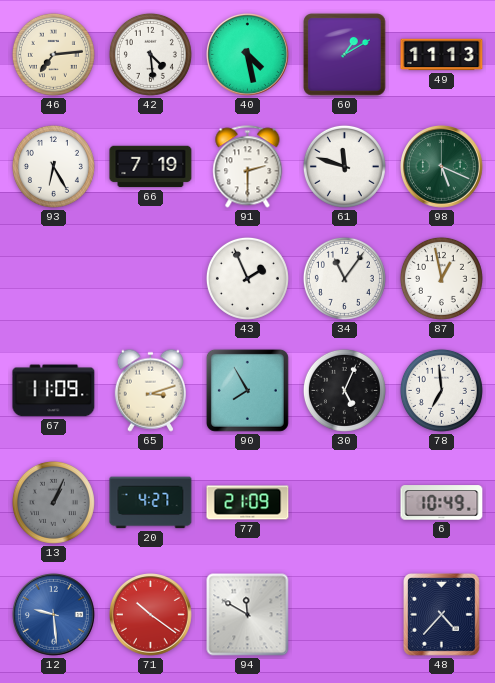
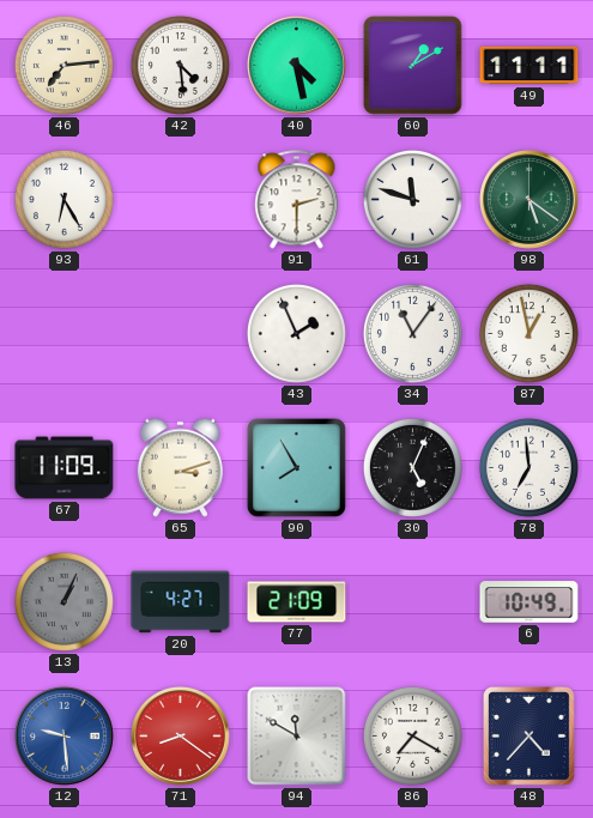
49: 11:13 -> 11:11 (530, 66)
66: 7:19 -> none (151, 167)
98: 5:19 -> 5:21 (530, 200)
71: 10:21 -> 8:21 (181, 737)
86: none -> 7:20 (412, 735)
